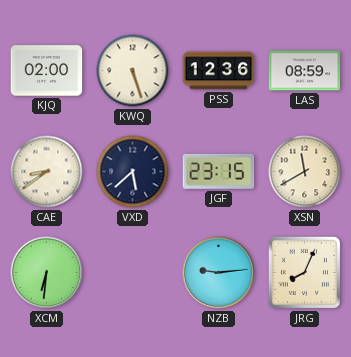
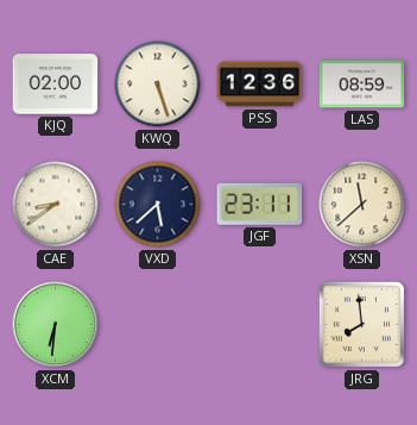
JGF: 23:15 -> 23:11 (260, 204)
XSN: 11:40 -> 11:38 (362, 205)
NZB: 9:14 -> none (219, 273)
JRG: 8:04 -> 7:59 (361, 324)
